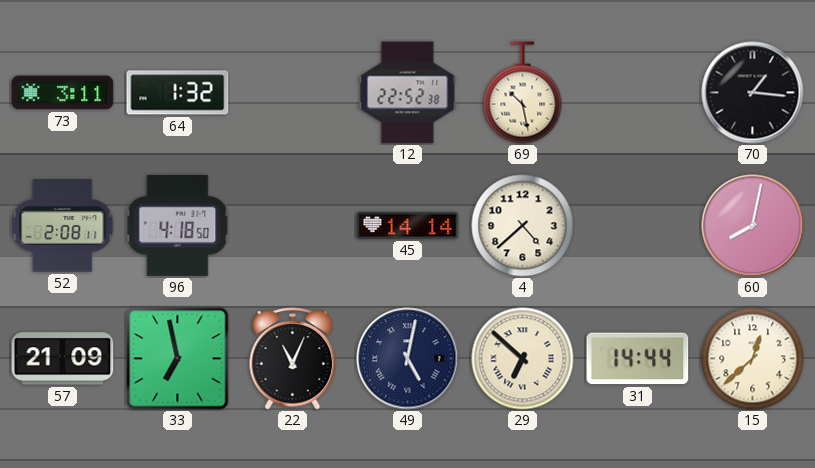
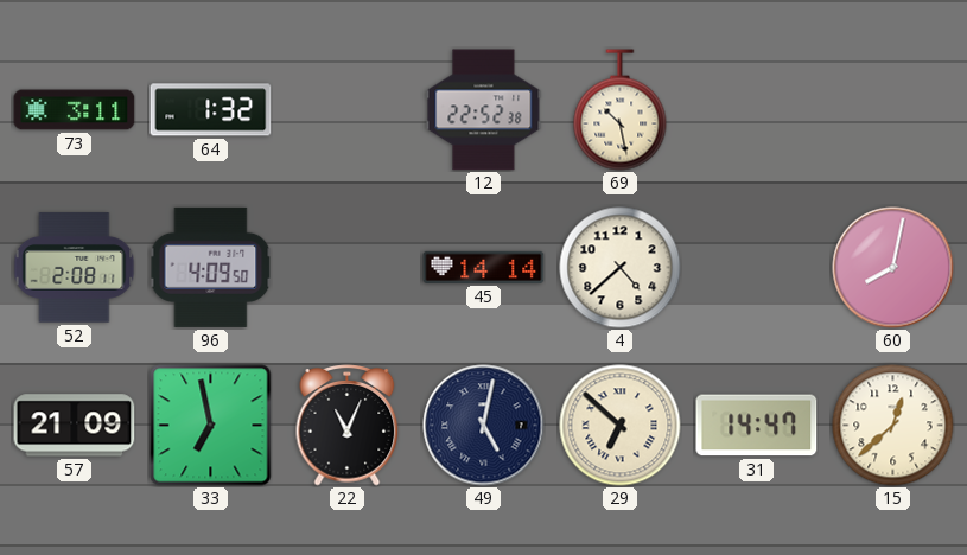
70: 1:16 -> none (753, 93)
96: 4:18 -> 4:09 (210, 267)
31: 14:44 -> 14:47 (757, 426)
